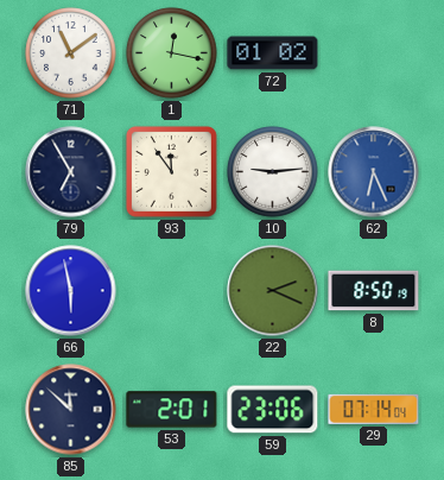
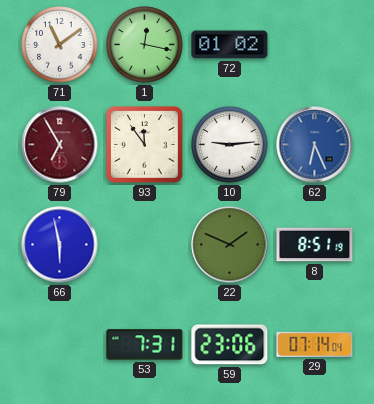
79 dial: navy -> burgundy (60, 145)
22: 2:19 -> 1:49 (230, 245)
8: 8:50 -> 8:51 (315, 245)
85: 11:52 -> none (71, 410)
53: 2:01 -> 7:31 (145, 345)
